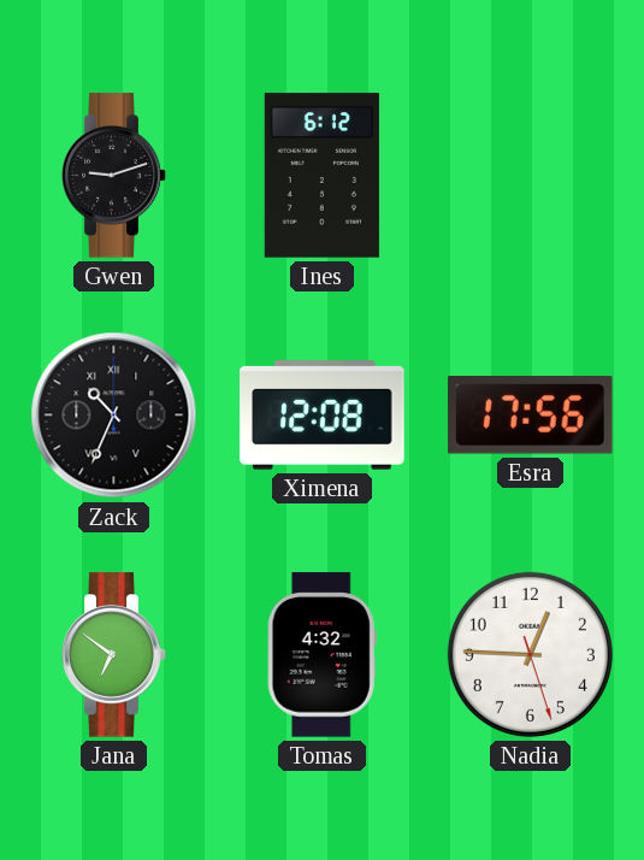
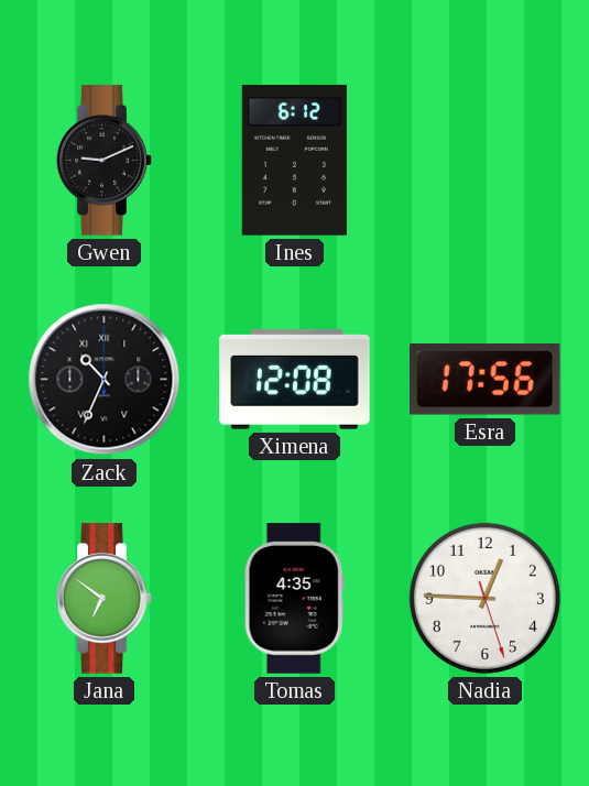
Gwen: 9:12 -> 9:11 (105, 161)
Tomas: 4:32 -> 4:35 (294, 599)
